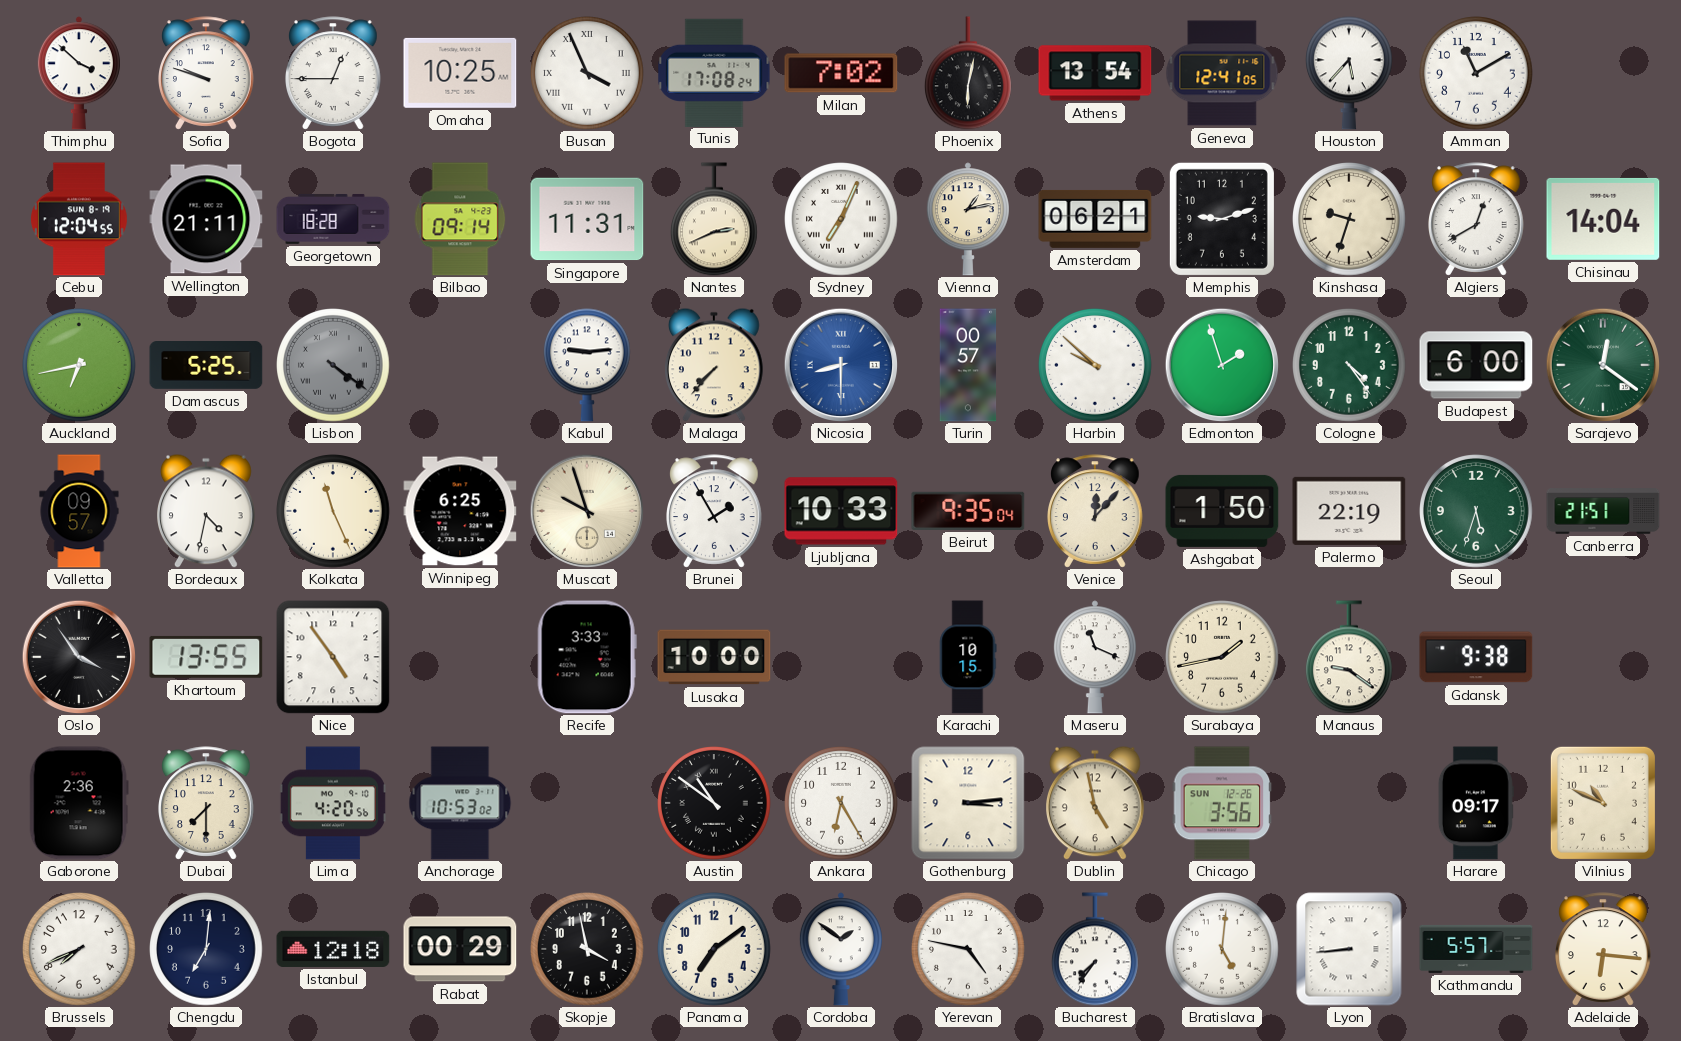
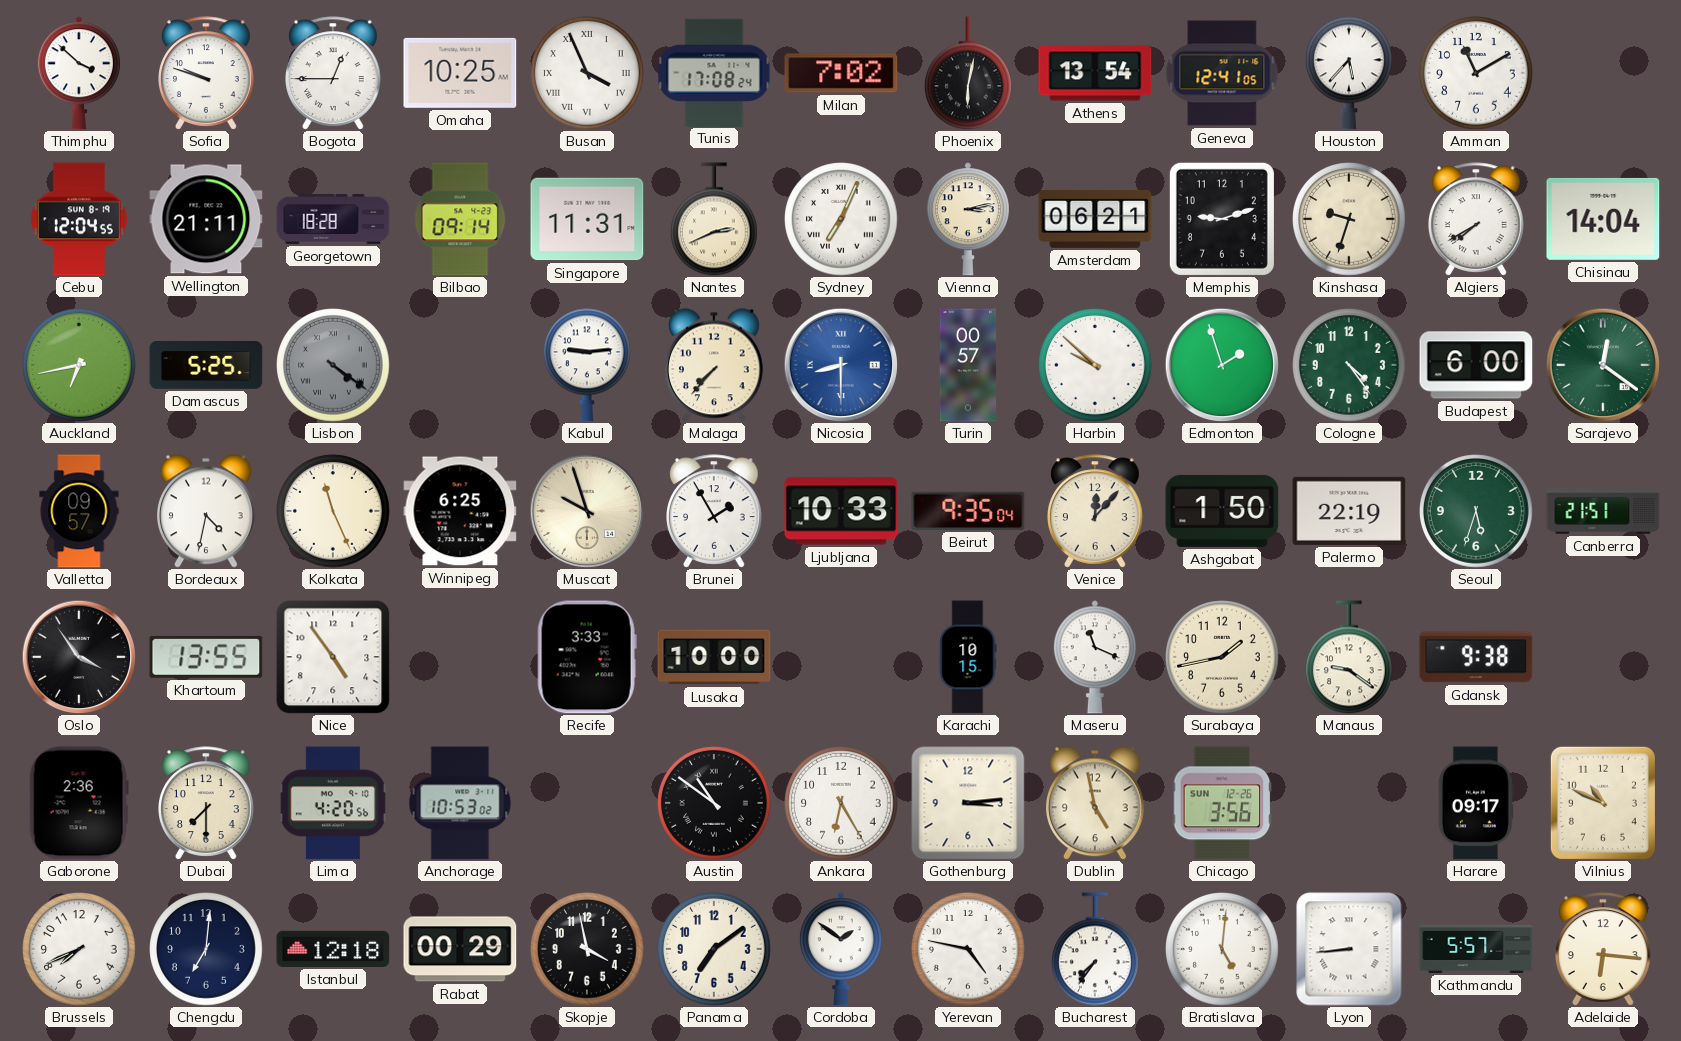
Vienna: 1:13 -> 3:13 (968, 219)
Algiers: 12:40 -> 7:40 (1477, 219)
